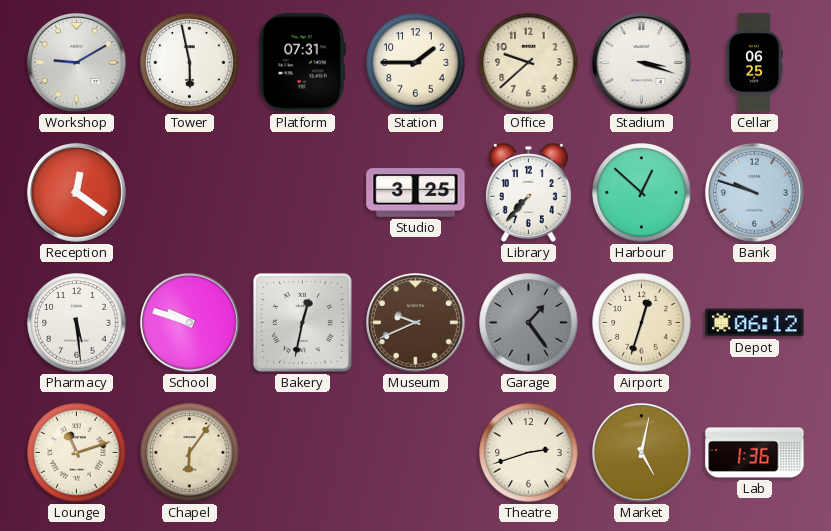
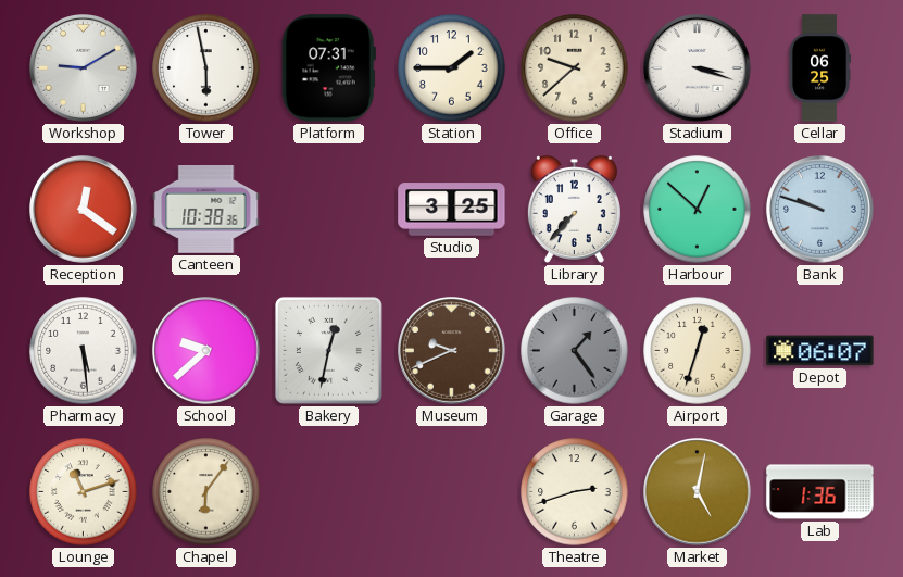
Canteen: none -> 10:38 (206, 210)
School: 9:48 -> 9:38 (206, 351)
Depot: 06:12 -> 06:07 (820, 351)
